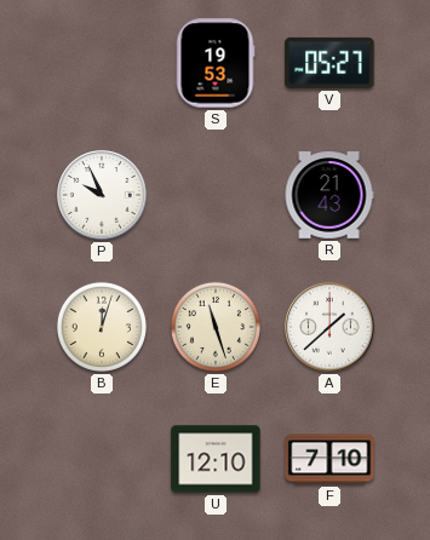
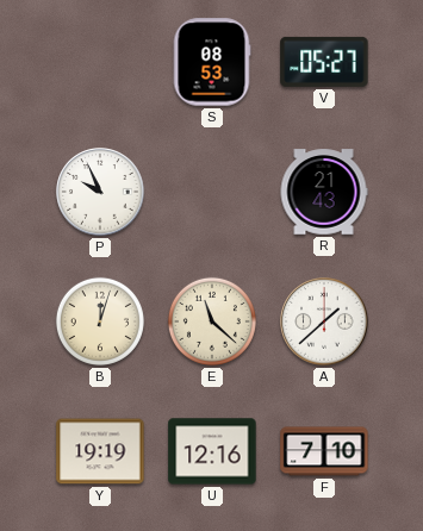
S: 19:53 -> 08:53 (212, 62)
E: 11:27 -> 11:22 (212, 321)
Y: none -> 19:19 (100, 451)
U: 12:10 -> 12:16 (212, 451)
